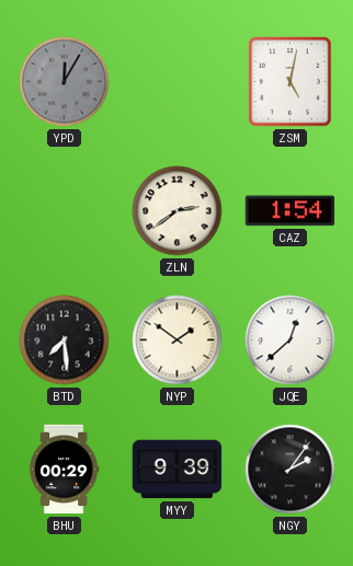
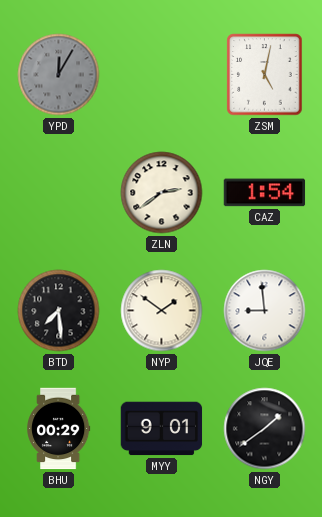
JQE: 12:38 -> 8:59 (265, 311)
MYY: 9:39 -> 9:01 (162, 429)
NGY: 2:06 -> 1:39 (265, 429)
